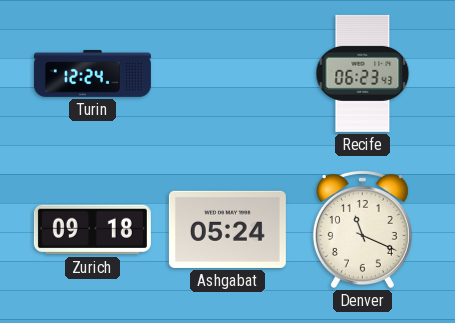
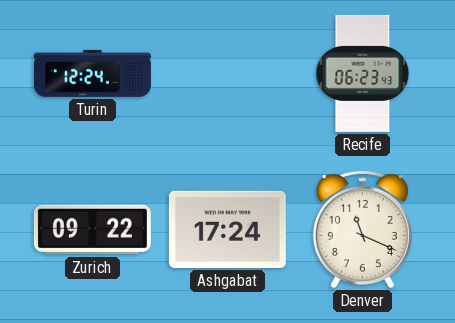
Zurich: 09:18 -> 09:22 (92, 230)
Ashgabat: 05:24 -> 17:24 (227, 229)
